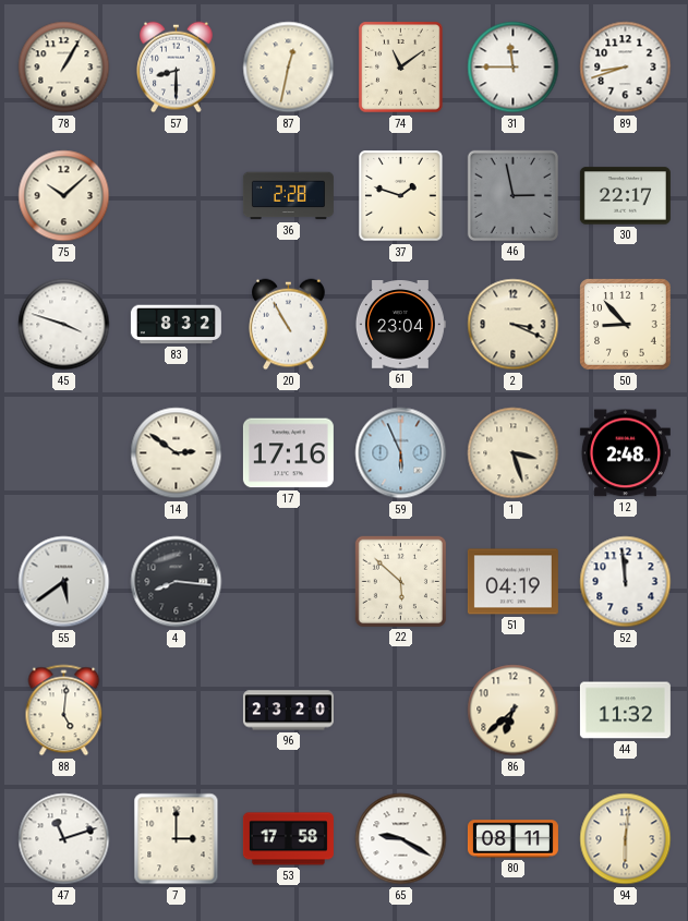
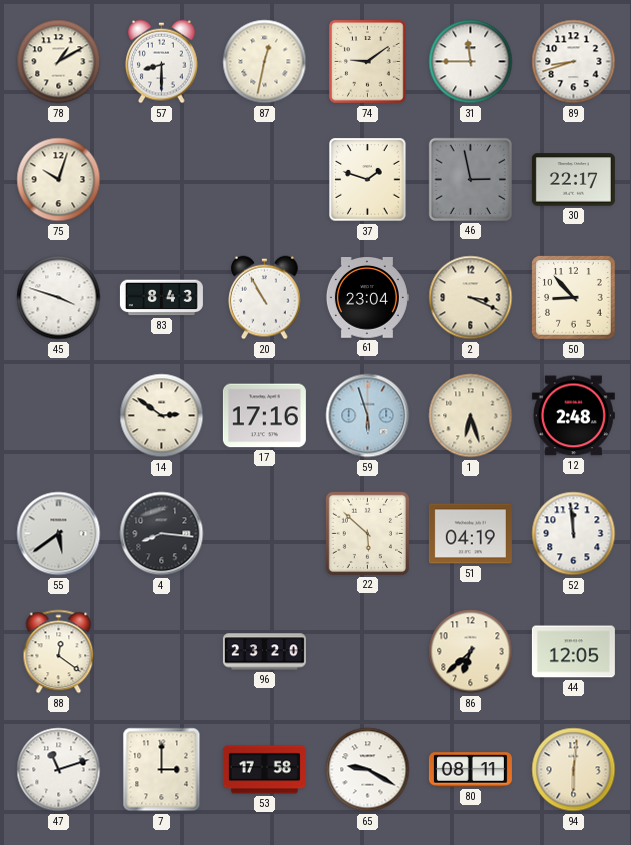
78: 1:05 -> 1:10 (59, 62)
74: 11:09 -> 9:09 (368, 62)
75: 10:08 -> 10:03 (59, 180)
36: 2:28 -> none (288, 196)
83: 8:32 -> 8:43 (161, 298)
59: 5:56 -> 5:57 (368, 416)
1: 3:27 -> 6:27 (471, 416)
88: 5:01 -> 12:21 (59, 652)
44: 11:32 -> 12:05 (573, 652)
